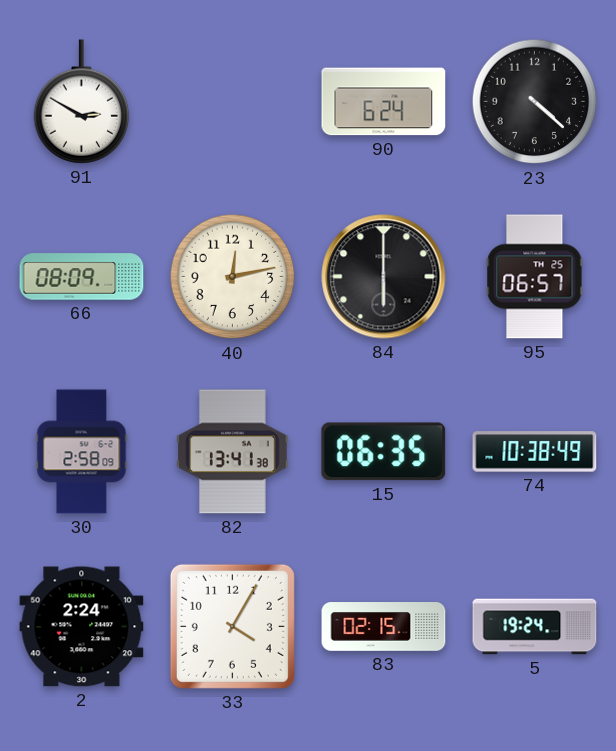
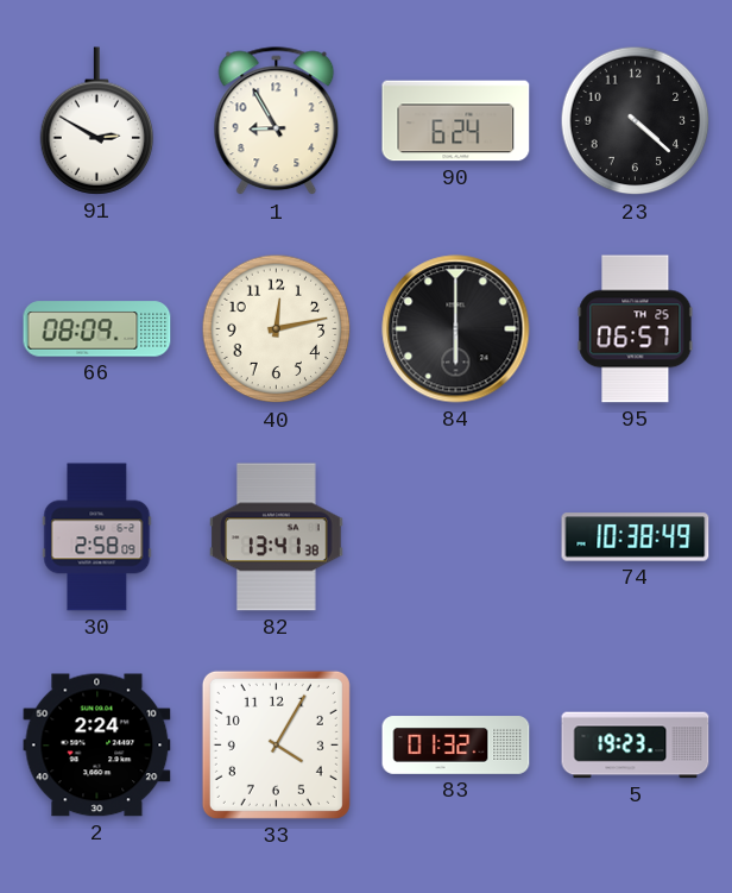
1: none -> 8:55 (277, 121)
15: 06:35 -> none (384, 452)
83: 02:15 -> 01:32 (456, 746)
5: 19:24 -> 19:23 (636, 746)
